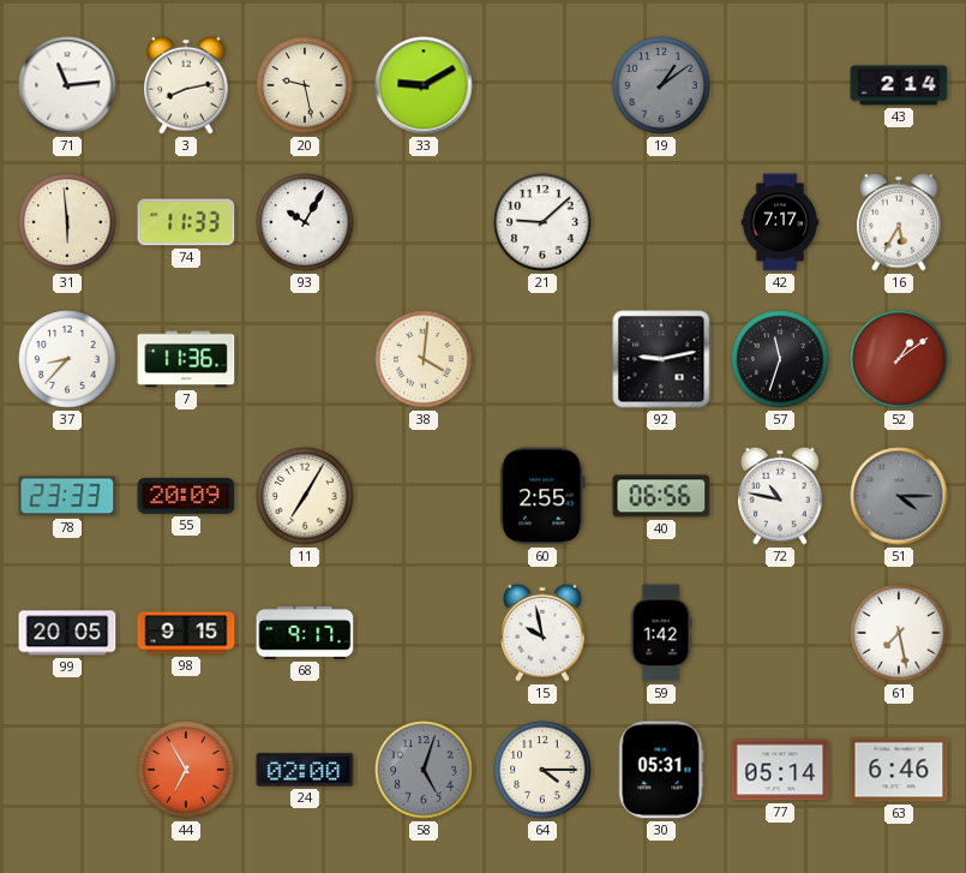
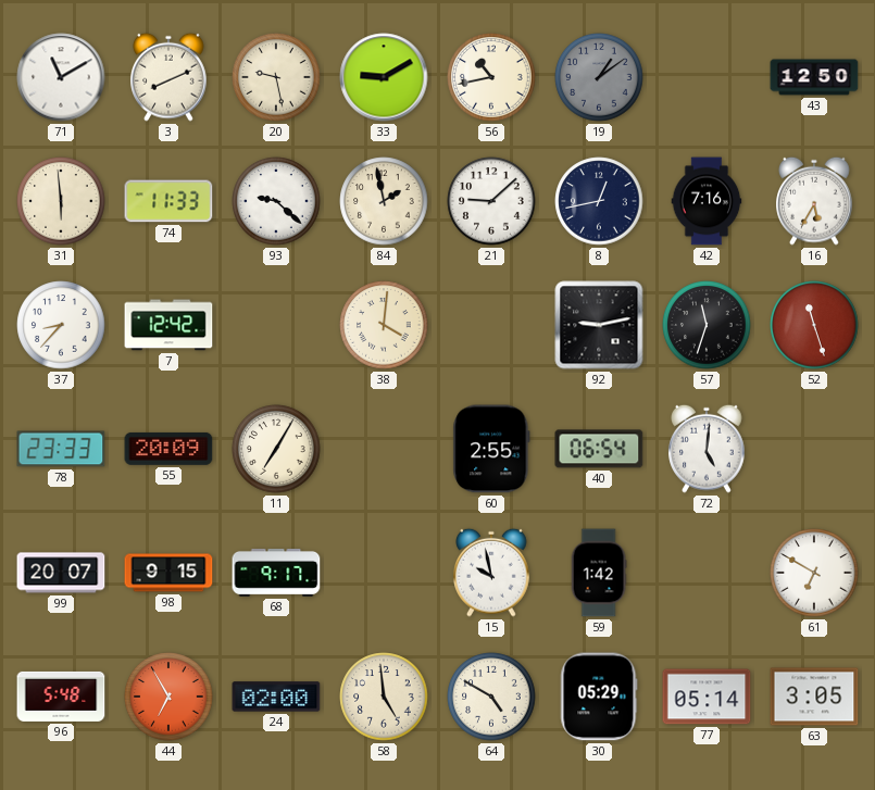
71: 11:14 -> 11:10 (61, 77)
3: 8:13 -> 8:11 (168, 77)
56: none -> 10:43 (491, 77)
43: 2:14 -> 12:50 (814, 77)
93: 10:05 -> 9:22 (276, 201)
84: none -> 1:58 (384, 201)
8: none -> 12:43 (599, 201)
42: 7:17 -> 7:16 (707, 201)
7: 11:36 -> 12:42 (168, 325)
52: 1:09 -> 11:27 (814, 325)
40: 06:56 -> 06:54 (599, 449)
72: 10:47 -> 5:01 (707, 449)
51: 4:15 -> none (899, 496)
99: 20:05 -> 20:07 (61, 573)
61: 7:28 -> 6:50 (814, 573)
96: none -> 5:48 (61, 697)
58: 5:03 -> 4:59 (384, 697)
58 dial: grey -> cream (384, 697)
64: 4:15 -> 4:50 (491, 697)
30: 05:31 -> 05:29 (599, 697)
63: 6:46 -> 3:05 (814, 697)
